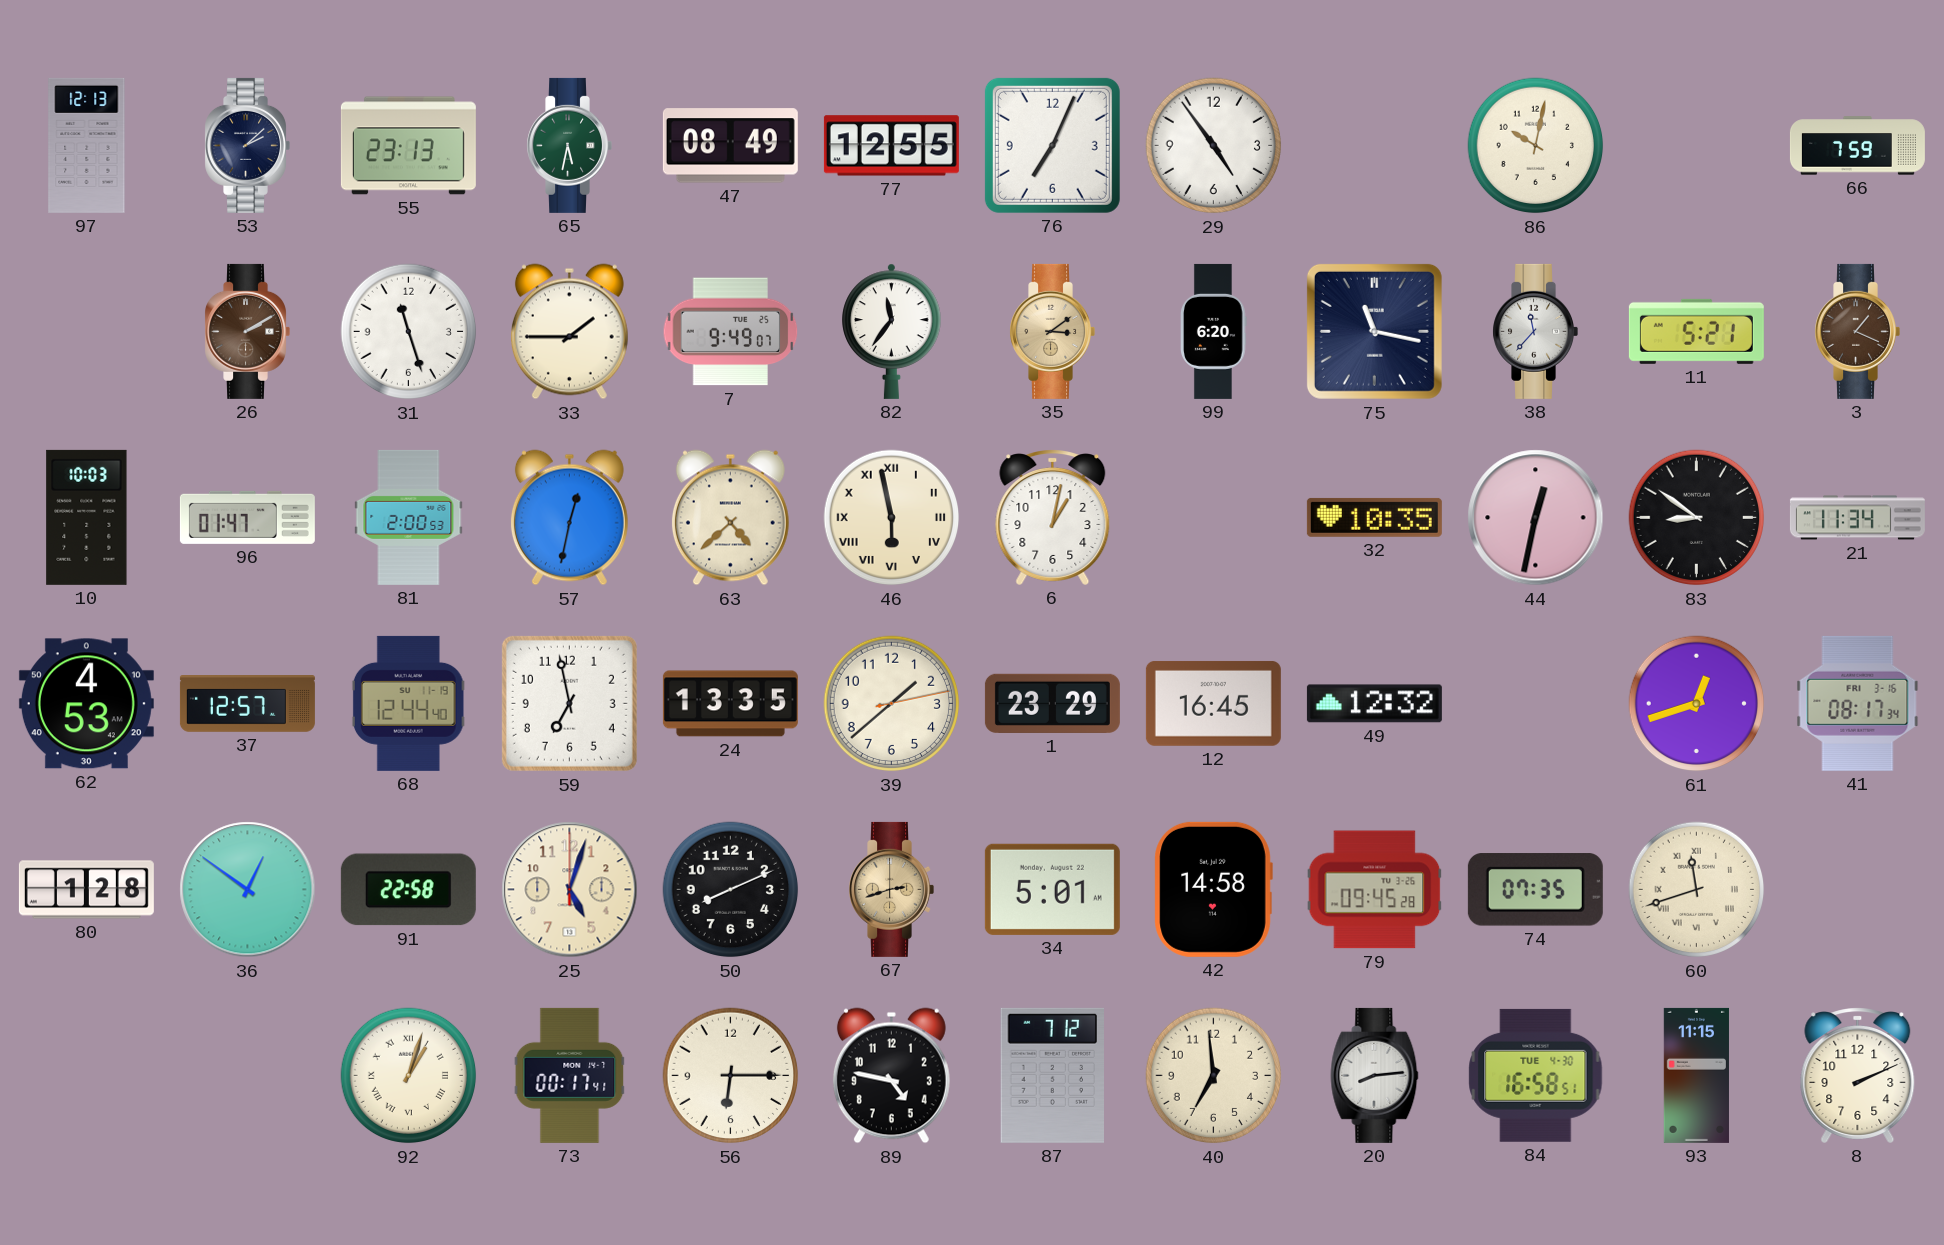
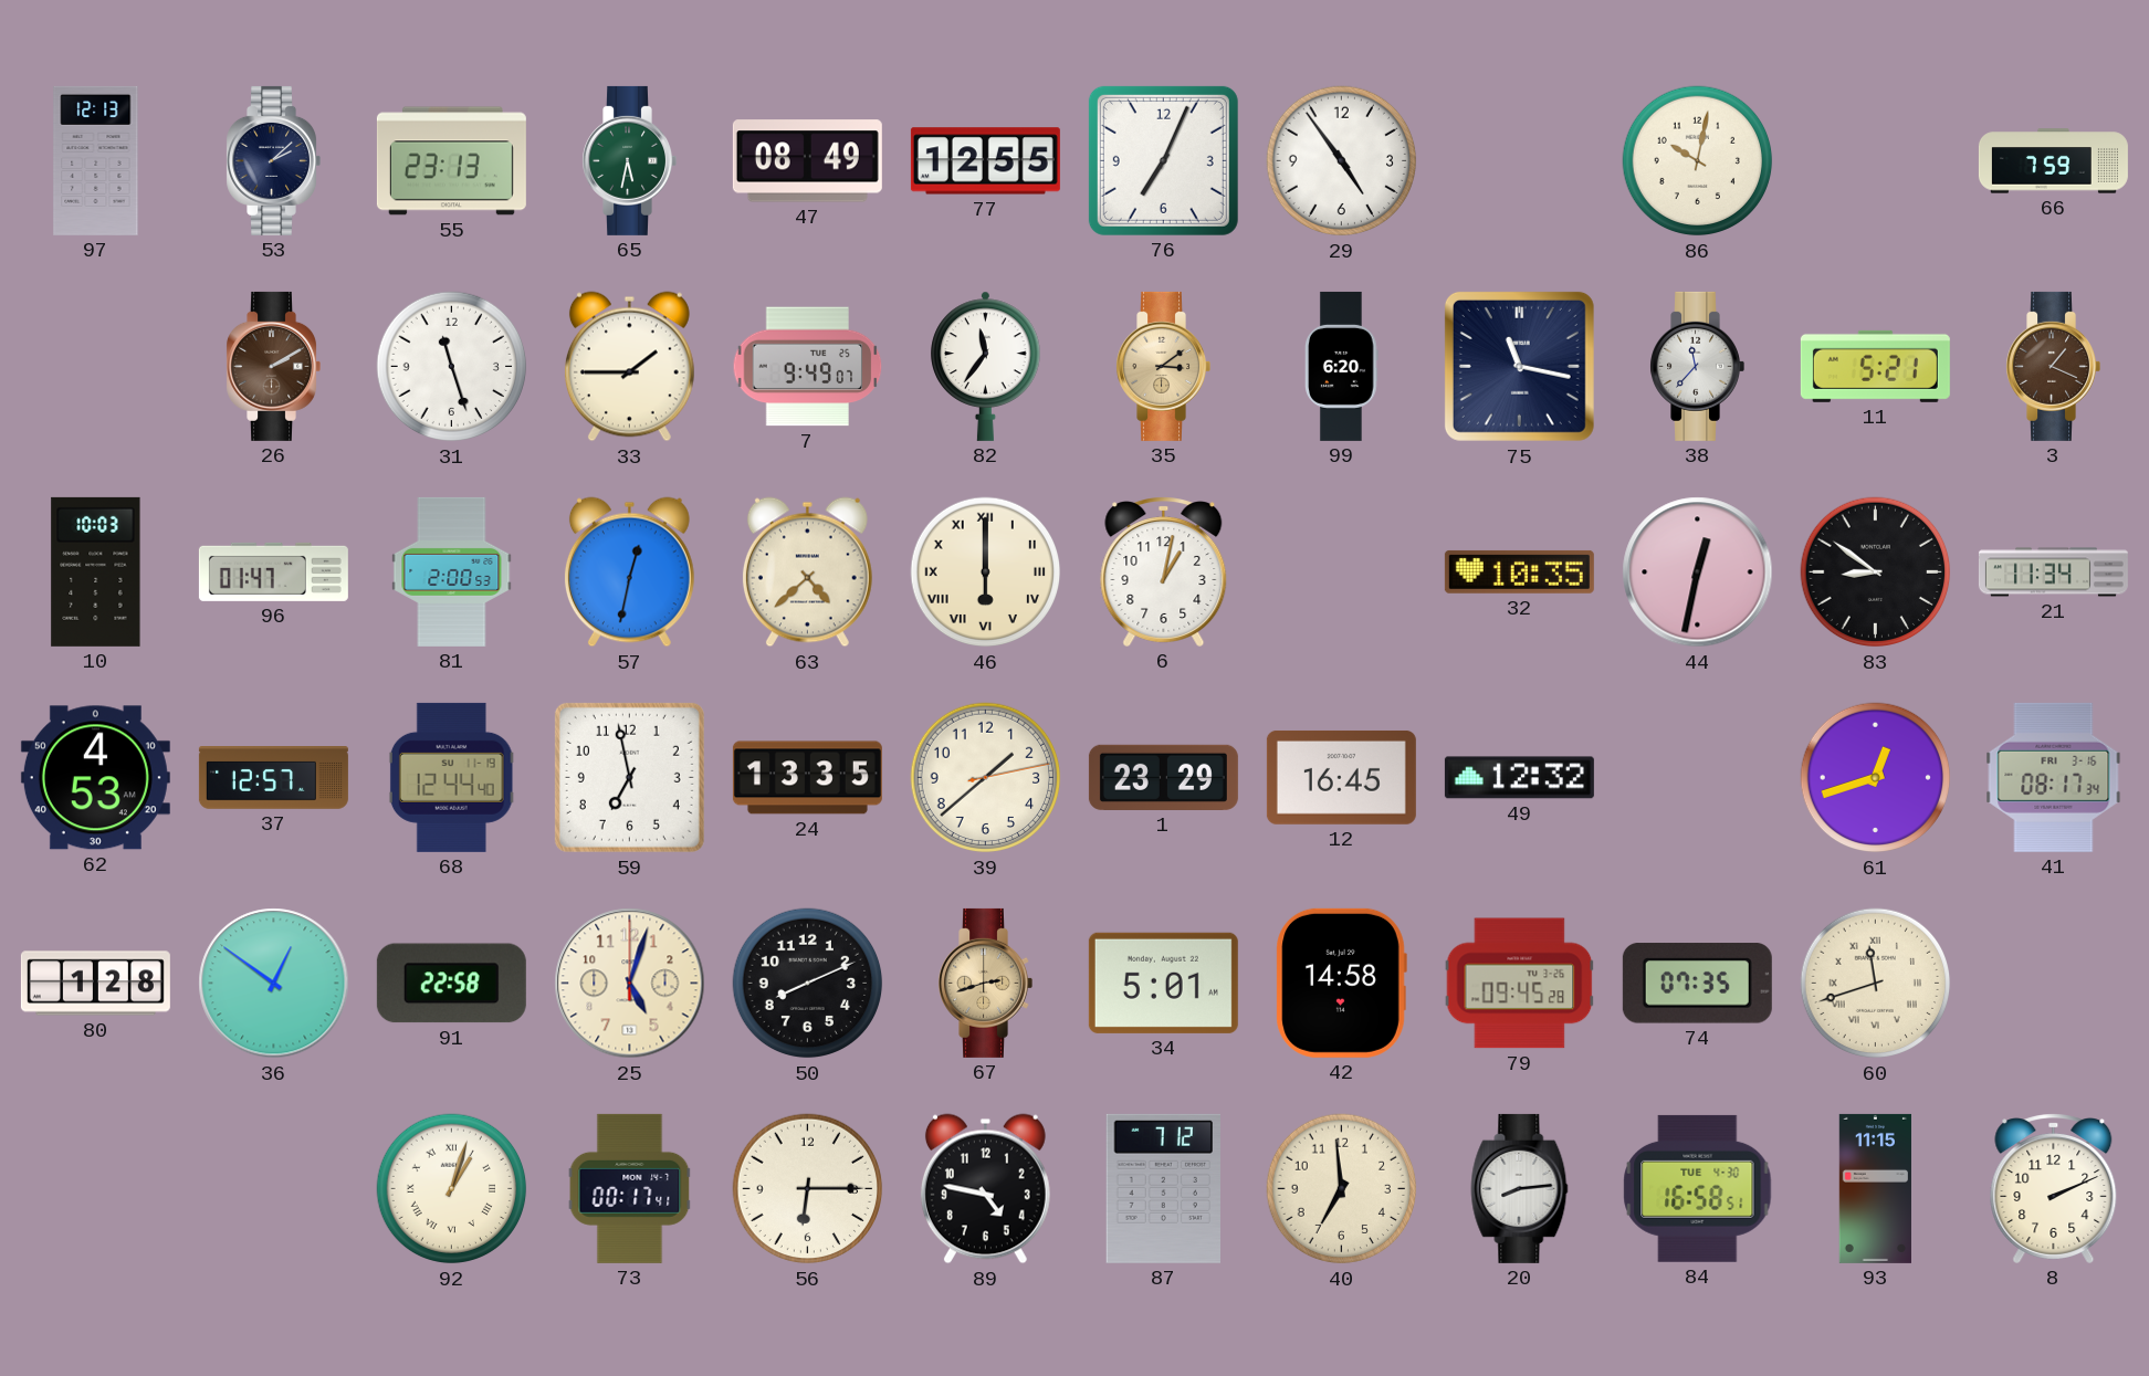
46: 5:58 -> 6:00 (986, 573)
